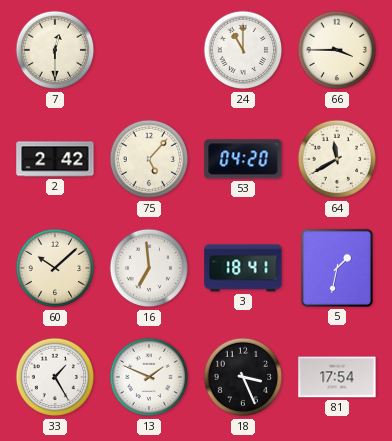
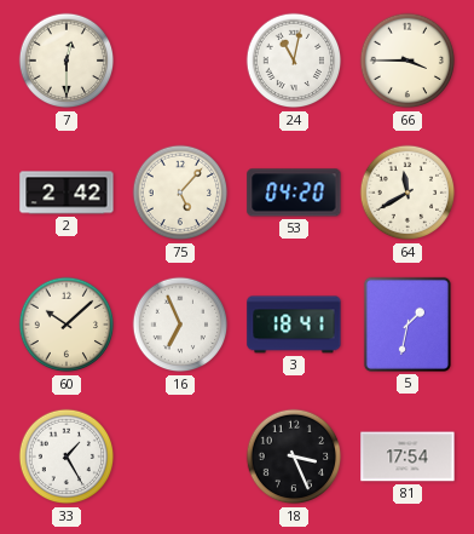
24: 11:00 -> 11:02 (294, 61)
16: 6:59 -> 6:56 (180, 325)
13: 1:49 -> none (149, 377)
